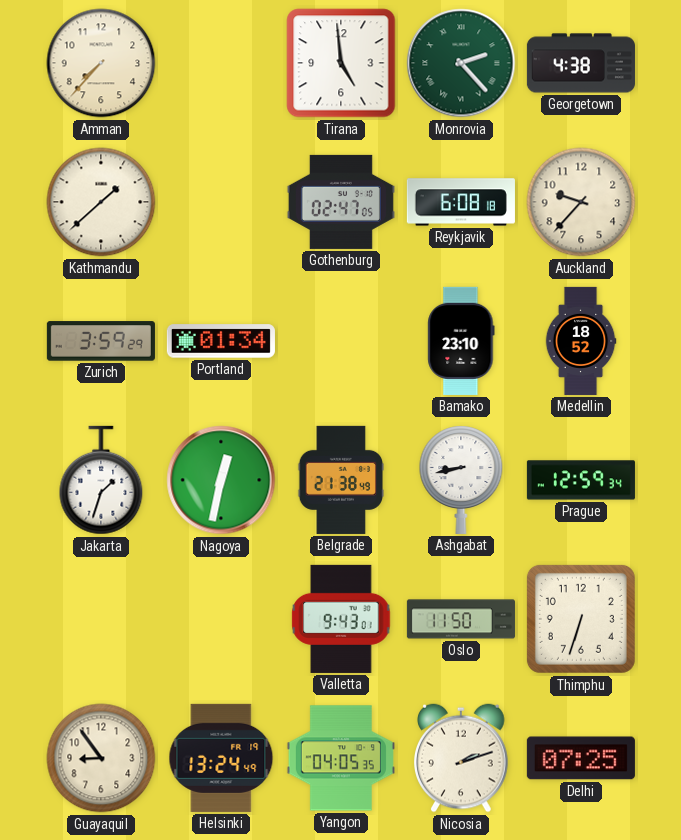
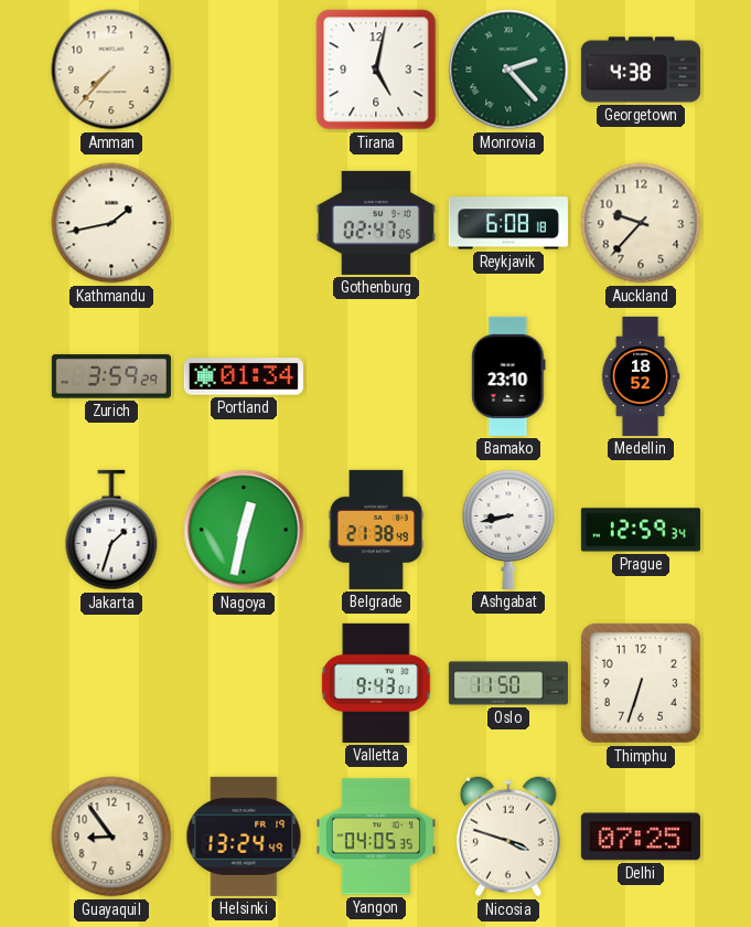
Tirana: 4:59 -> 5:02 (376, 70)
Kathmandu: 1:38 -> 1:43 (111, 223)
Nicosia: 2:12 -> 3:48 (508, 837)
